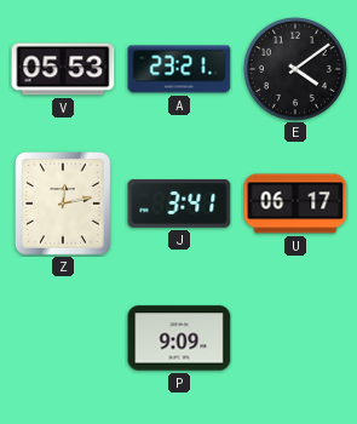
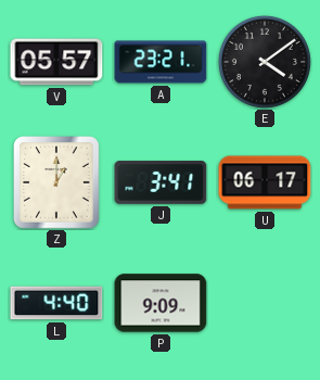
V: 05:53 -> 05:57 (56, 62)
Z: 12:13 -> 1:00 (57, 183)
L: none -> 4:40 (56, 303)
